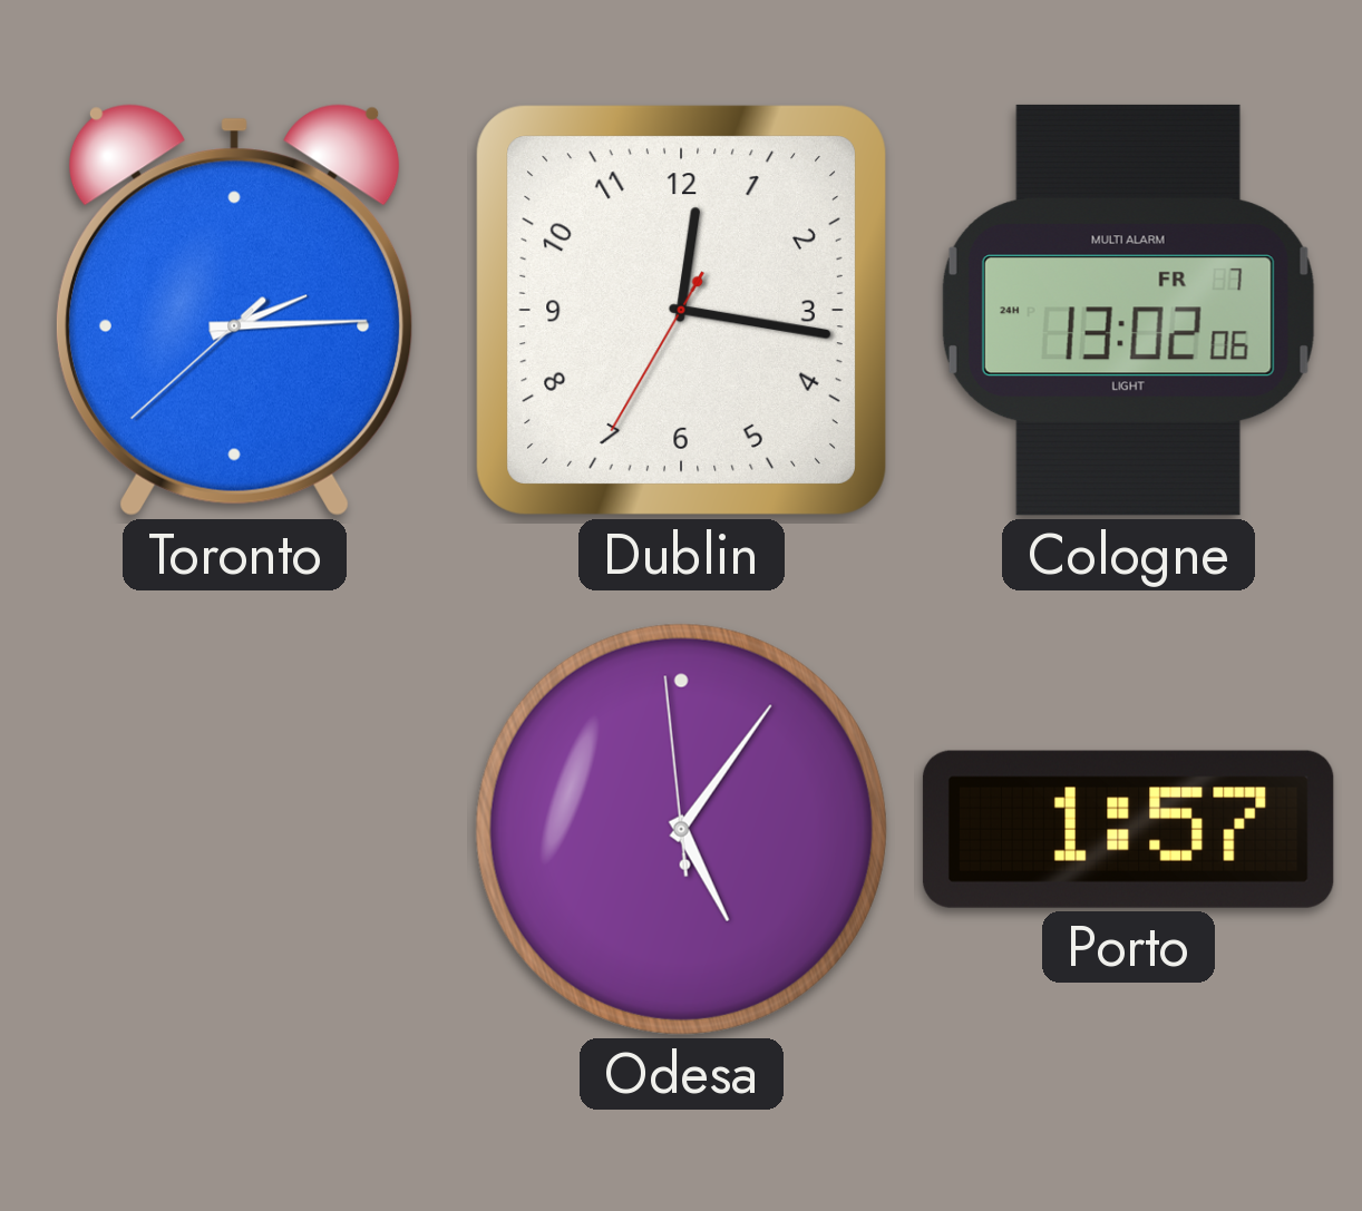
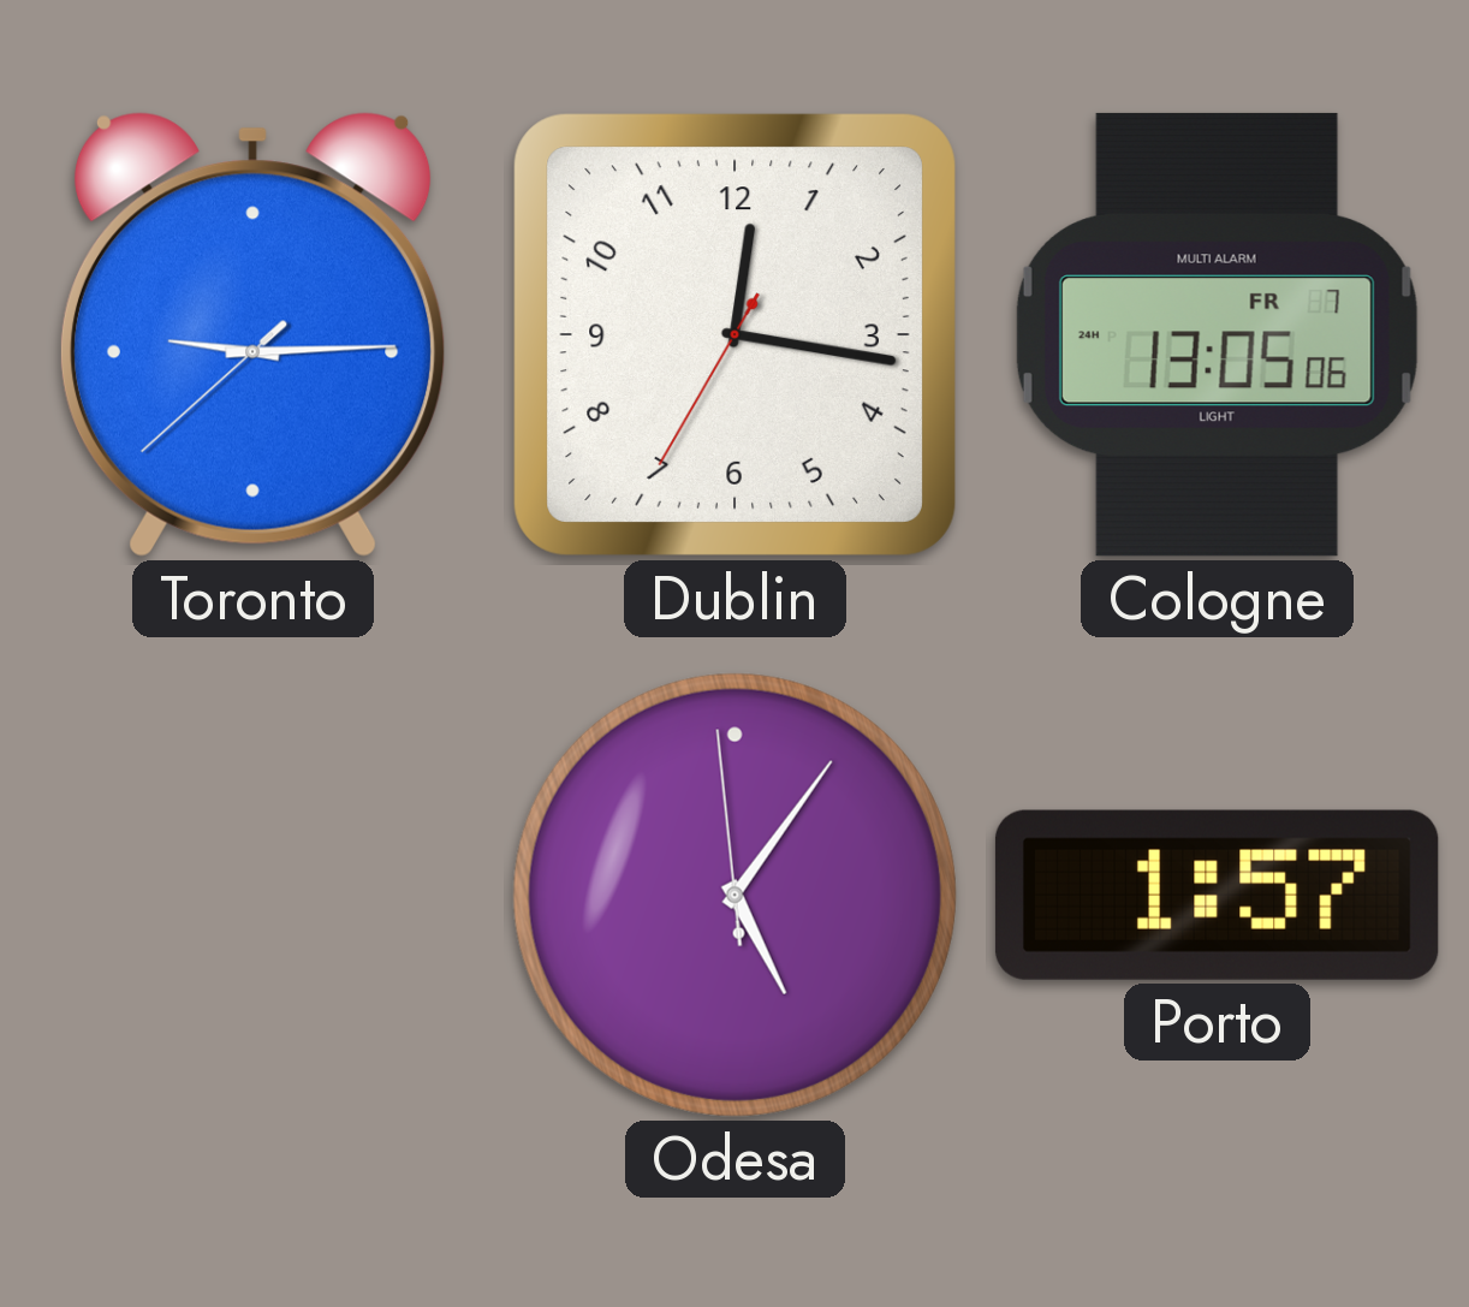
Toronto: 2:14 -> 9:14 (252, 334)
Cologne: 13:02 -> 13:05 (1217, 334)
